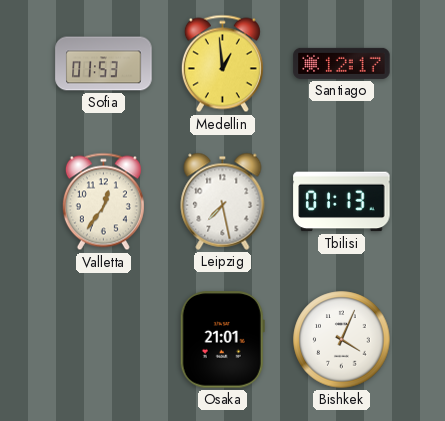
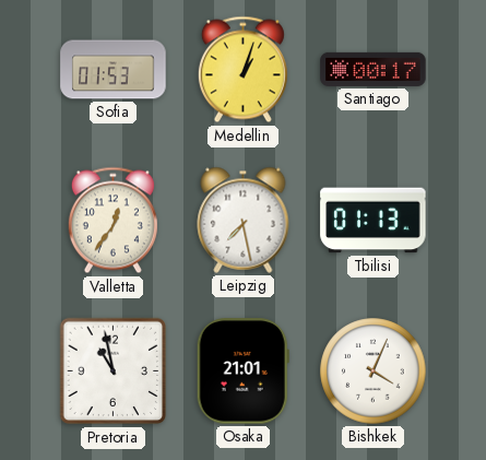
Medellin: 12:59 -> 1:03 (242, 70)
Santiago: 12:17 -> 00:17 (374, 69)
Pretoria: none -> 10:58 (114, 371)
